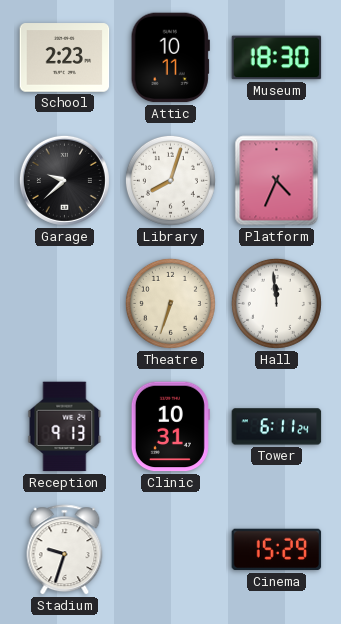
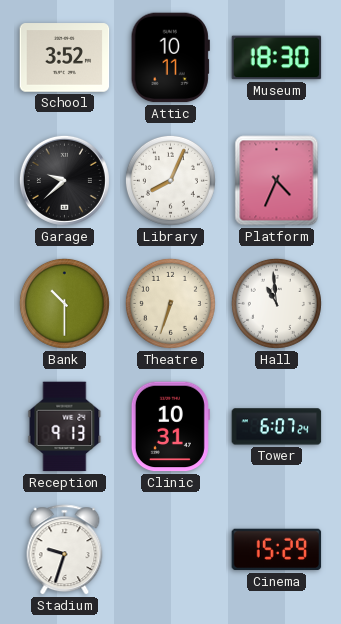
School: 2:23 -> 3:52 (65, 58)
Library: 8:03 -> 8:04 (170, 180)
Bank: none -> 10:30 (64, 303)
Hall: 11:59 -> 10:59 (276, 303)
Tower: 6:11 -> 6:07 (277, 427)
